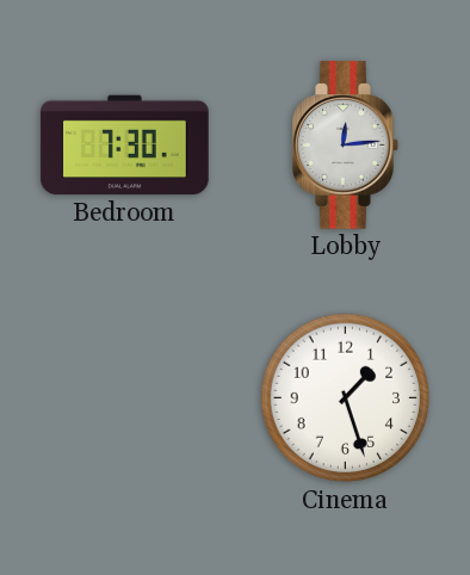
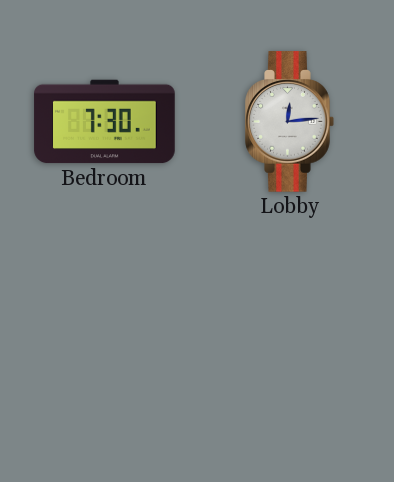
Cinema: 1:27 -> none (346, 398)
